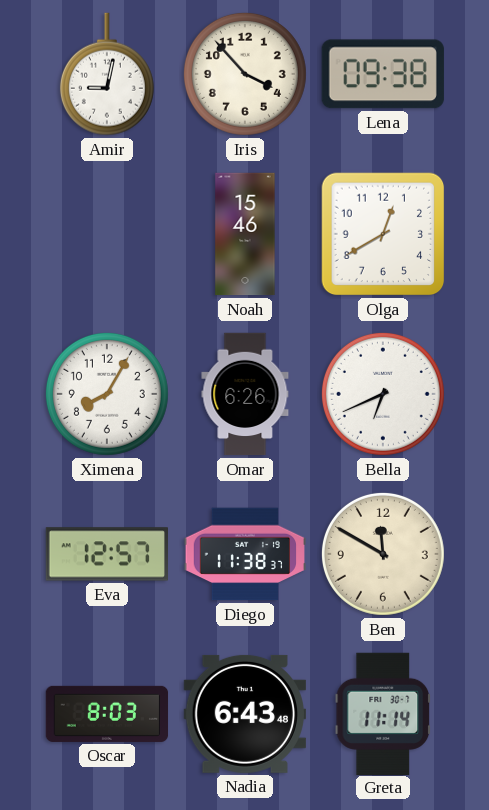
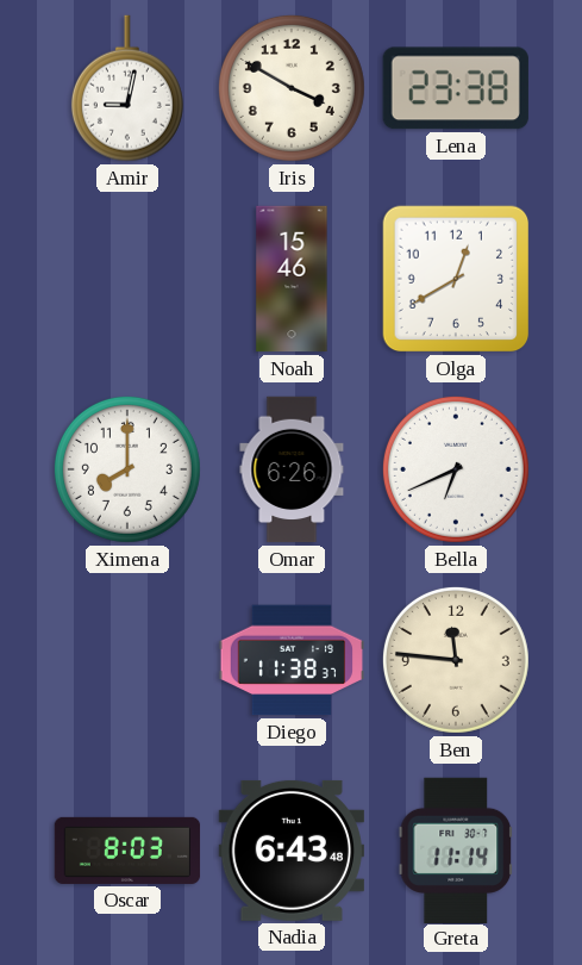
Iris: 3:53 -> 3:50 (292, 88)
Lena: 09:38 -> 23:38 (456, 88)
Ximena: 8:05 -> 8:00 (127, 469)
Eva: 12:57 -> none (106, 554)
Ben: 11:50 -> 11:46 (456, 660)
